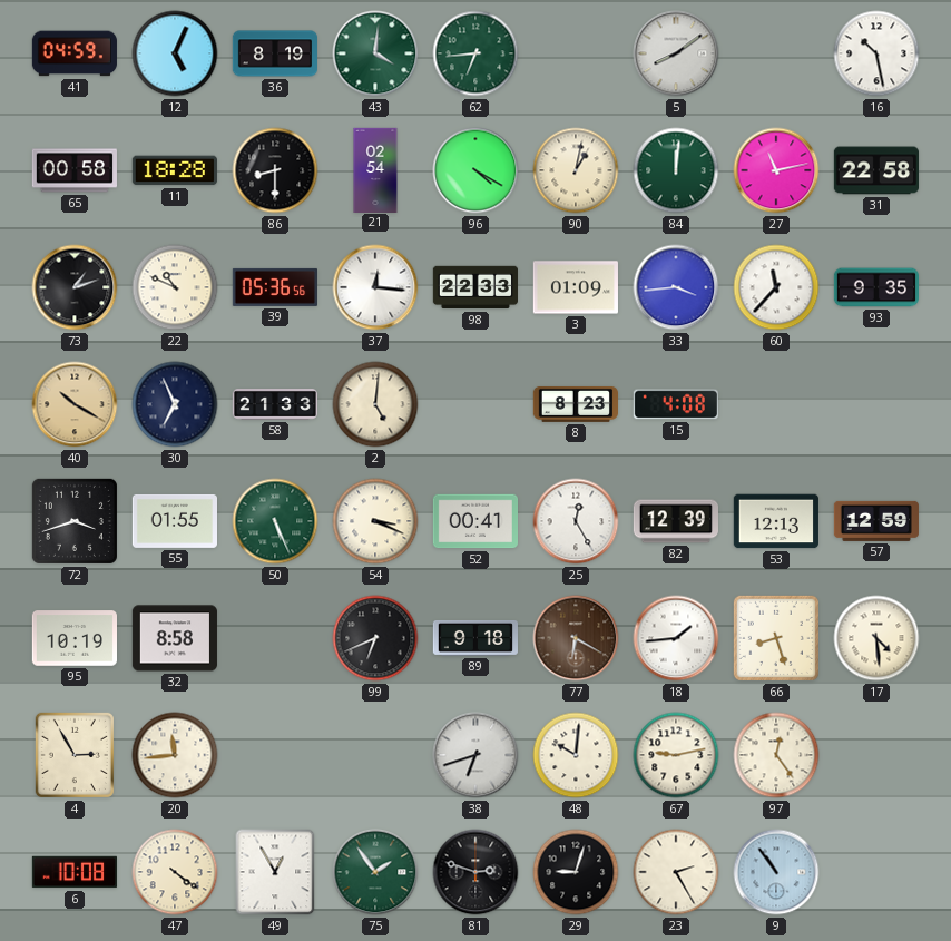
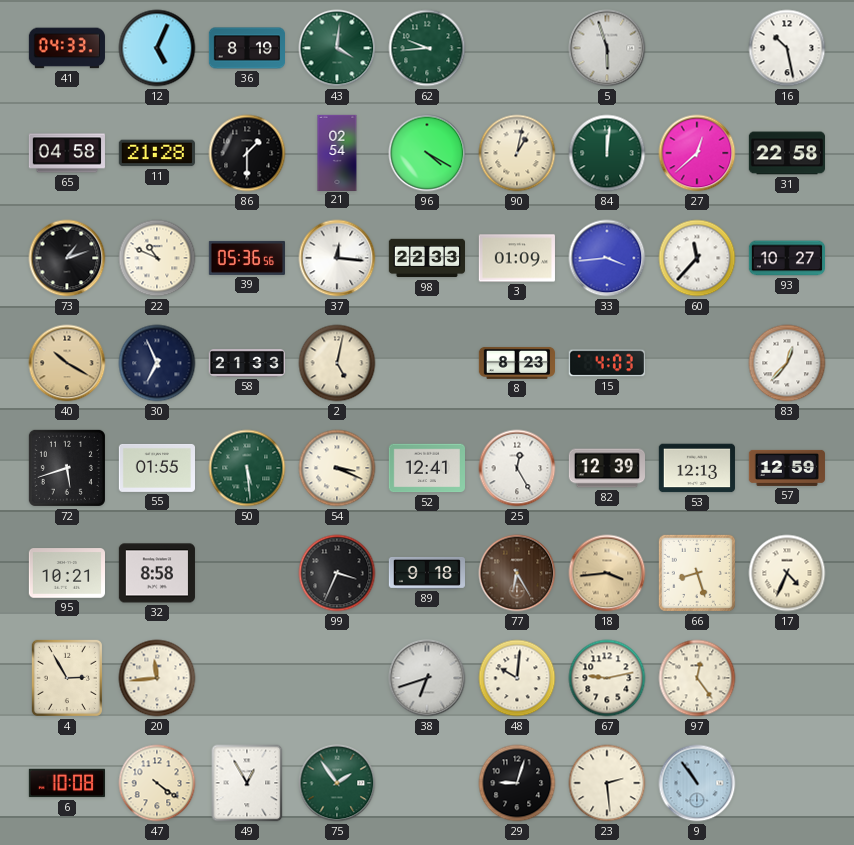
41: 04:59 -> 04:33 (67, 48)
62: 6:44 -> 9:44 (427, 48)
5: 8:09 -> 5:57 (607, 48)
65: 00:58 -> 04:58 (66, 153)
11: 18:28 -> 21:28 (157, 153)
86: 8:30 -> 1:30 (247, 153)
27: 11:13 -> 12:38 (697, 153)
93: 9:35 -> 10:27 (786, 258)
2: 5:01 -> 5:02 (337, 363)
15: 4:08 -> 4:03 (607, 363)
83: none -> 12:37 (787, 363)
72: 3:42 -> 5:42 (67, 468)
50: 5:26 -> 5:29 (247, 468)
52: 00:41 -> 12:41 (426, 468)
95: 10:19 -> 10:21 (66, 573)
99: 6:41 -> 3:34 (337, 573)
77: 6:20 -> 6:25 (517, 573)
18: 1:44 -> 3:44 (607, 573)
18 dial: white -> champagne (607, 573)
17: 4:29 -> 4:34 (787, 573)
81: 2:48 -> none (475, 872)
23: 2:25 -> 2:29 (607, 783)
